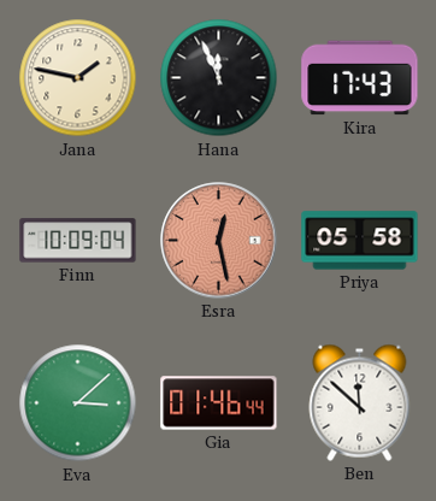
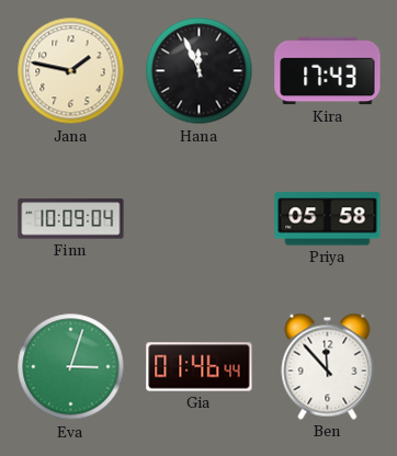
Esra: 12:28 -> none (219, 241)
Eva: 3:08 -> 3:03 (71, 367)
Ben: 11:52 -> 11:53 (328, 366)
